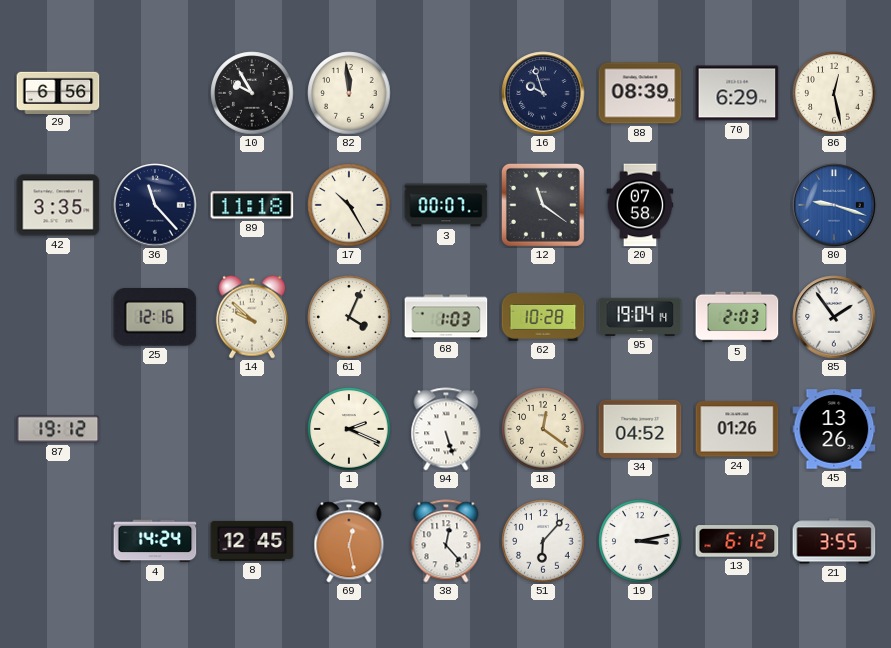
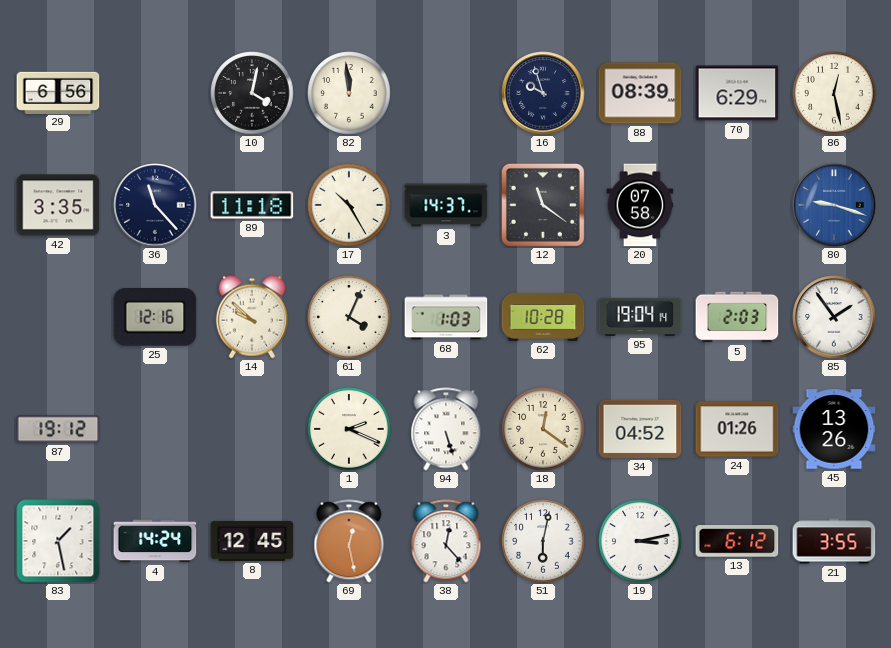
10: 9:55 -> 4:02 (252, 93)
3: 00:07 -> 14:37 (446, 205)
83: none -> 1:28 (58, 541)
51: 6:07 -> 6:02 (543, 541)
